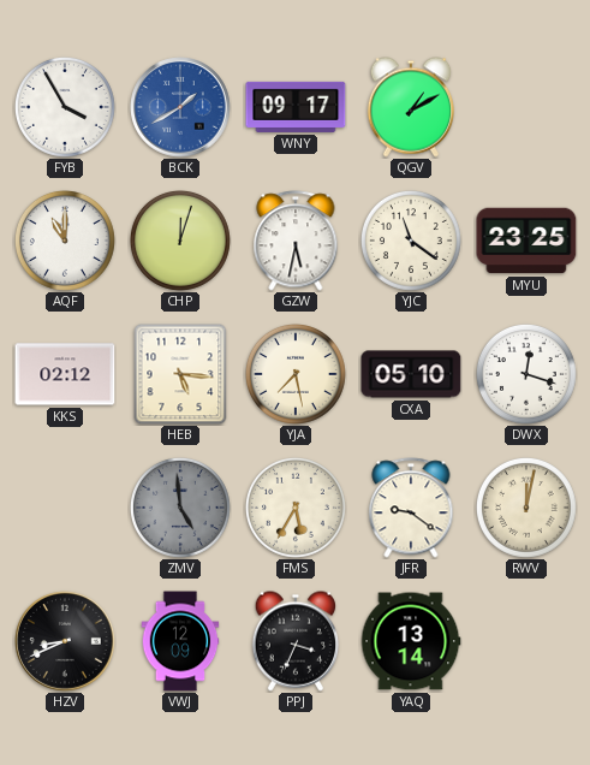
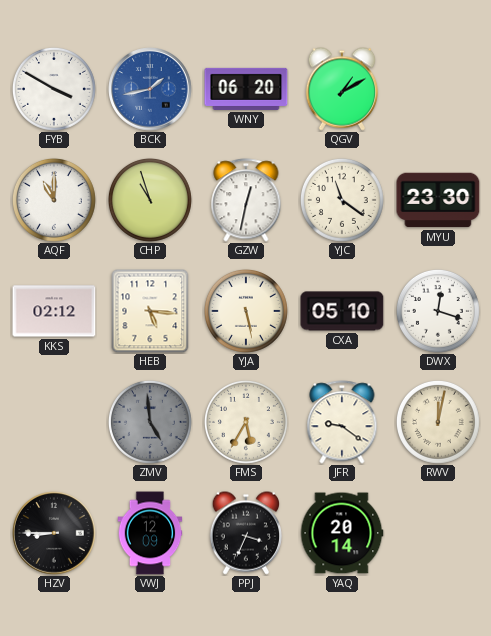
FYB: 3:55 -> 3:50 (54, 89)
BCK: 1:40 -> 1:43 (150, 89)
WNY: 09:17 -> 06:20 (246, 89)
CHP: 12:03 -> 10:57 (150, 200)
GZW: 5:32 -> 12:32 (246, 200)
MYU: 23:25 -> 23:30 (438, 200)
YJA: 7:28 -> 5:28 (246, 311)
HZV: 8:41 -> 8:45 (54, 533)
YAQ: 13:14 -> 20:14 (342, 533)
